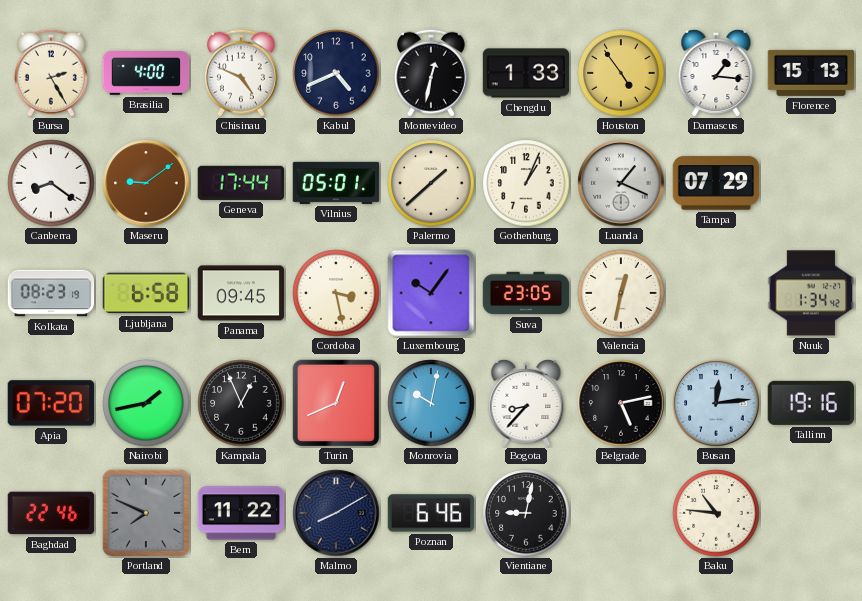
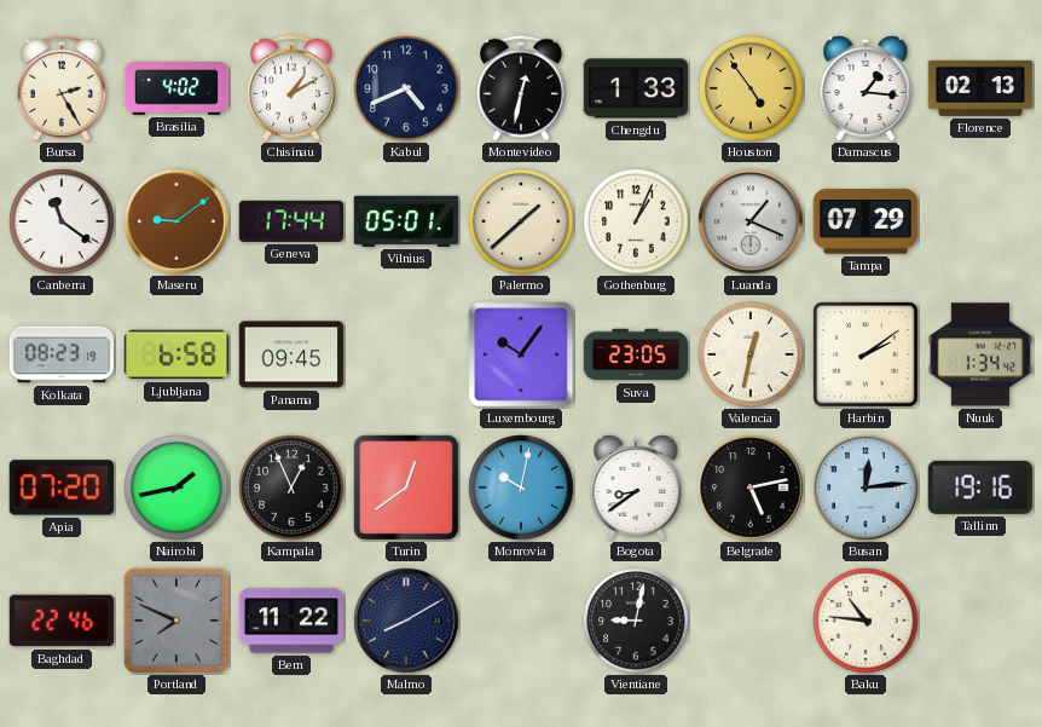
Brasilia: 4:00 -> 4:02 (176, 88)
Chisinau: 4:49 -> 1:10 (291, 88)
Florence: 15:13 -> 02:13 (980, 88)
Canberra: 8:21 -> 11:21 (62, 221)
Cordoba: 3:28 -> none (336, 293)
Harbin: none -> 2:09 (866, 354)
Turin: 12:41 -> 12:39 (406, 487)
Bogota: 8:37 -> 8:39 (636, 487)
Poznan: 6:46 -> none (431, 513)
